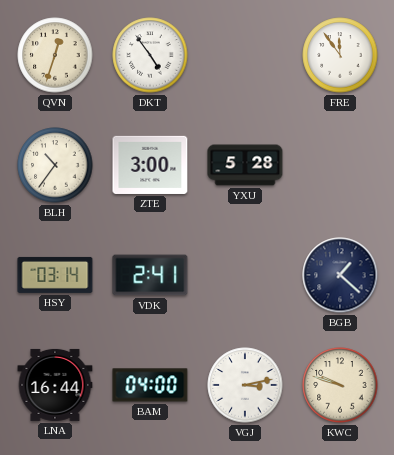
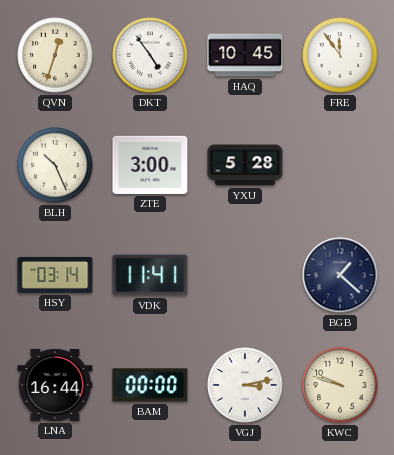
HAQ: none -> 10:45 (245, 55)
BLH: 10:36 -> 10:26 (55, 165)
VDK: 2:41 -> 11:41 (150, 275)
BAM: 04:00 -> 00:00 (150, 385)
